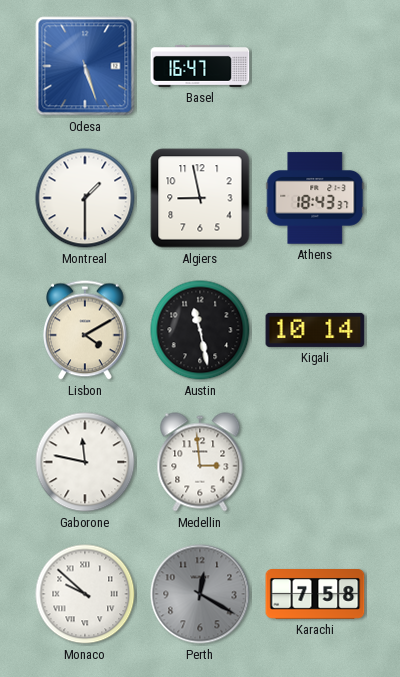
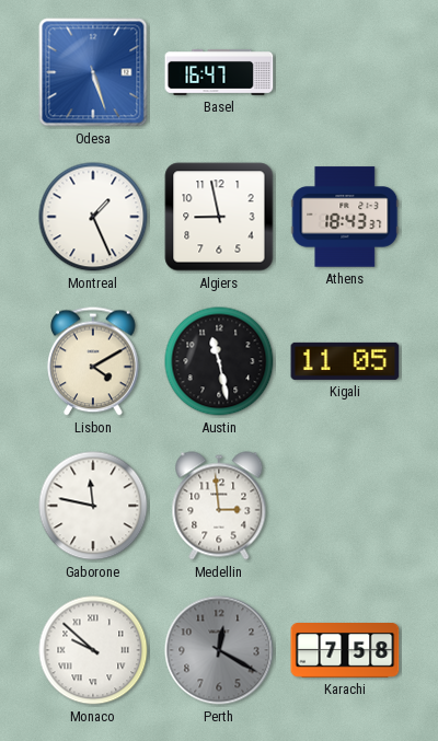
Montreal: 1:30 -> 1:26 (93, 217)
Kigali: 10:14 -> 11:05 (345, 361)
